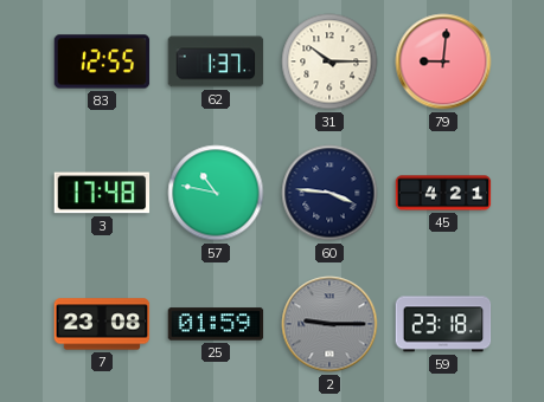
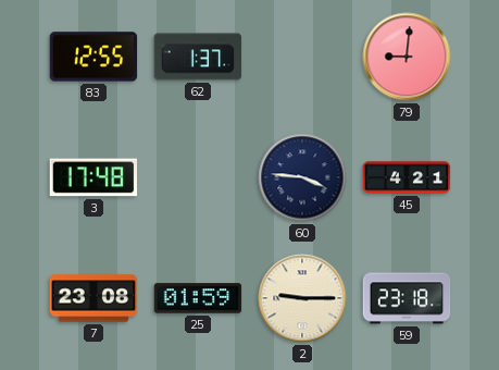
31: 10:15 -> none (329, 61)
57: 10:47 -> none (216, 193)
2 dial: grey -> cream (302, 298)
